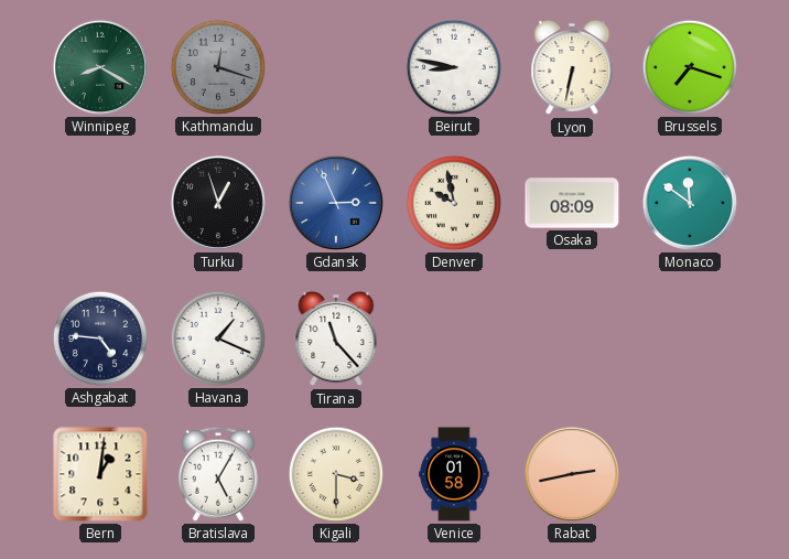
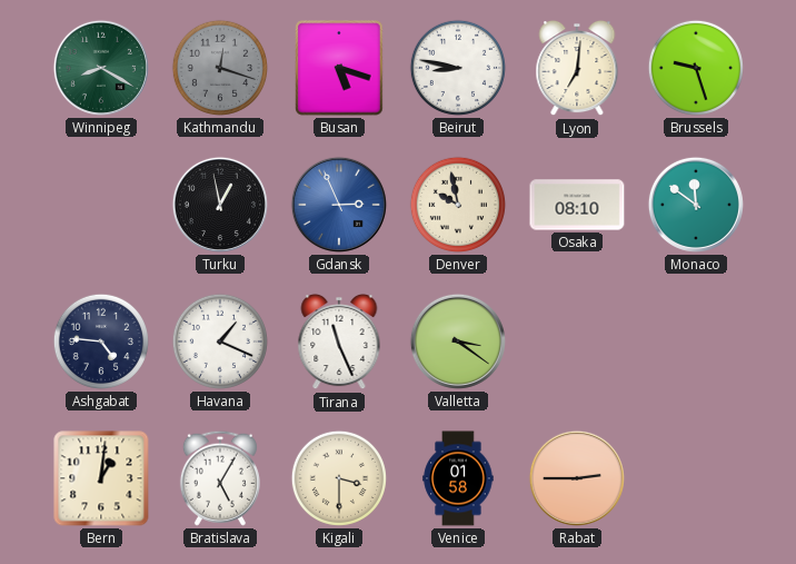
Busan: none -> 5:18 (339, 68)
Lyon: 6:32 -> 7:01 (577, 68)
Brussels: 7:18 -> 9:27 (696, 68)
Turku: 12:57 -> 12:58 (220, 205)
Osaka: 08:09 -> 08:10 (577, 205)
Tirana: 11:23 -> 11:26 (339, 342)
Valletta: none -> 3:21 (458, 342)
Rabat: 2:43 -> 2:45 (577, 478)
